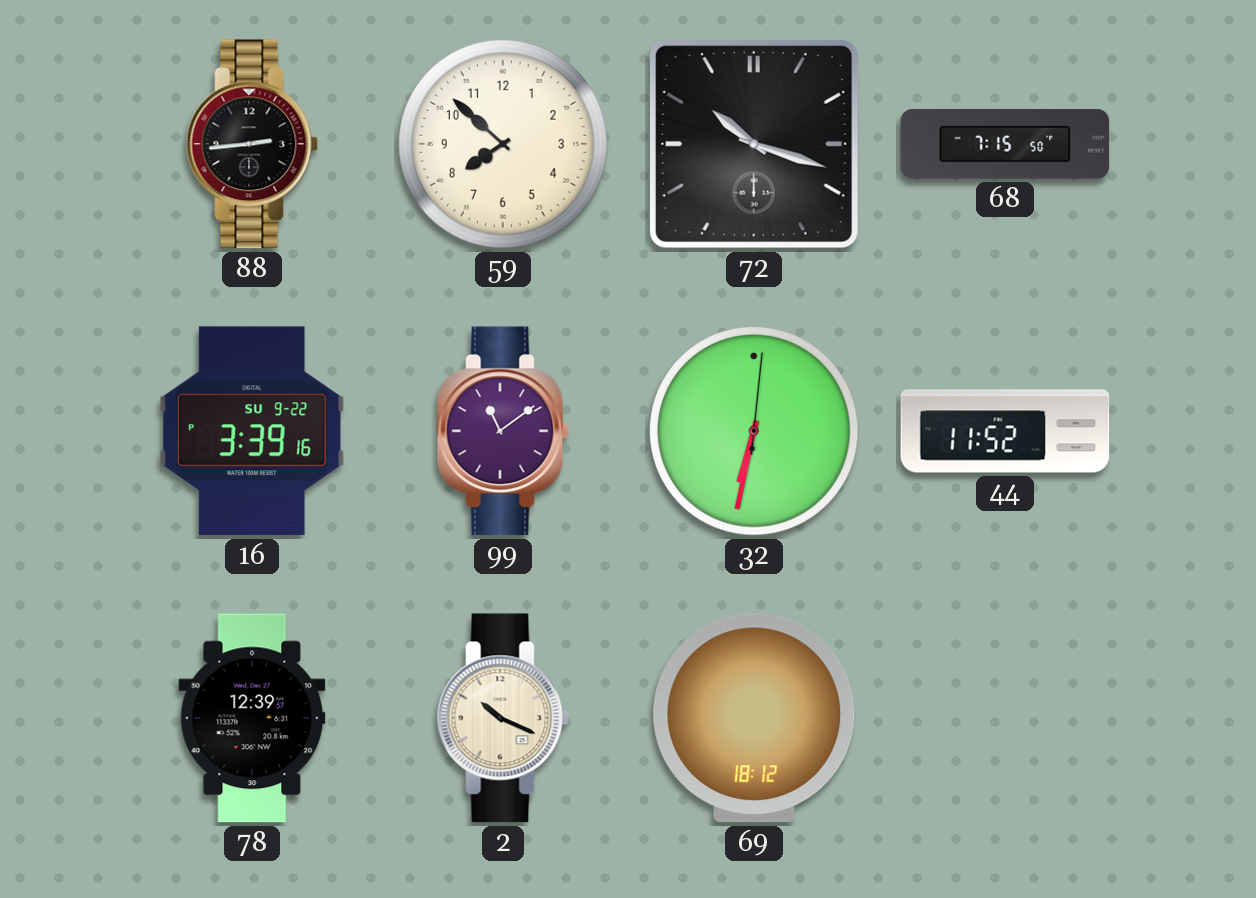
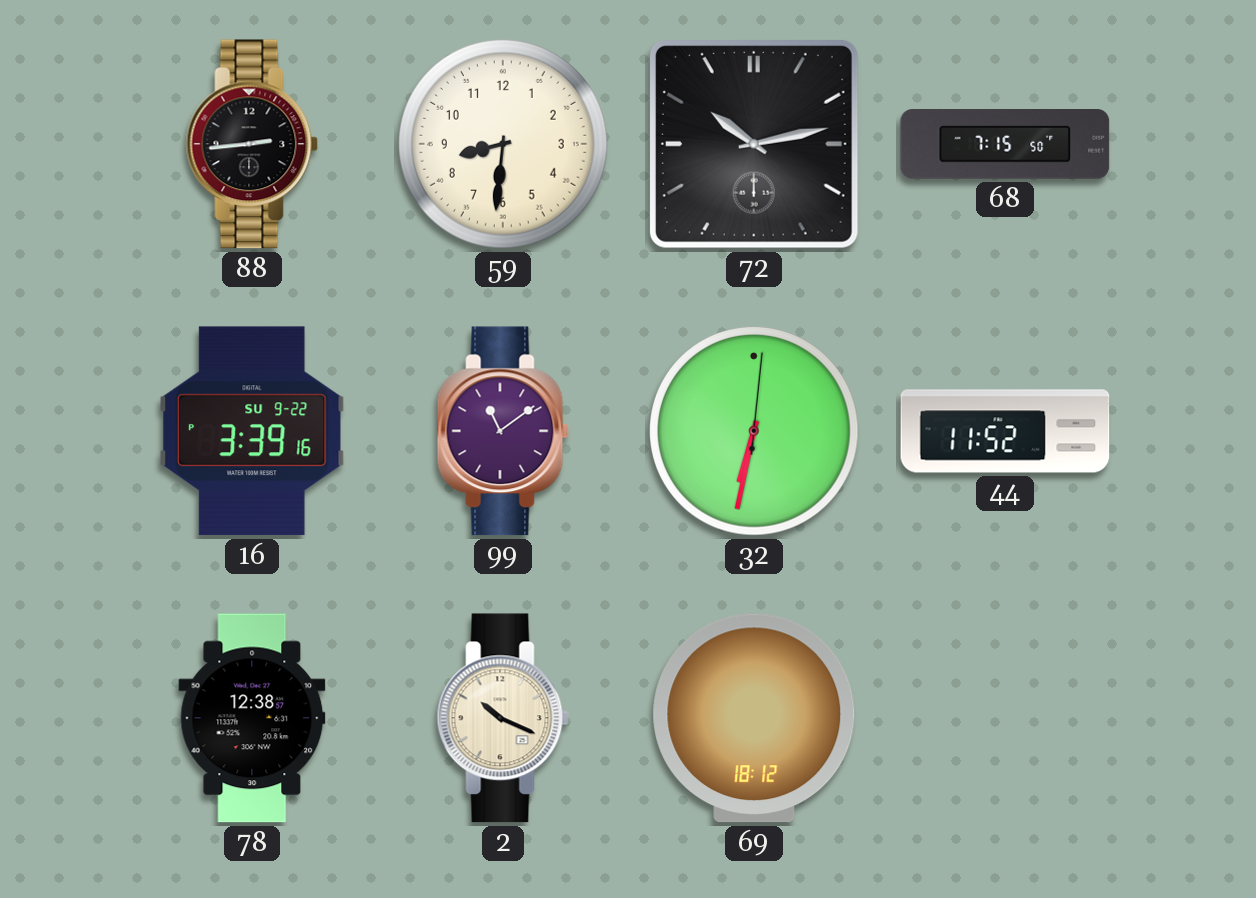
59: 7:52 -> 8:31 (503, 144)
72: 10:18 -> 10:13 (754, 144)
78: 12:39 -> 12:38 (252, 718)
